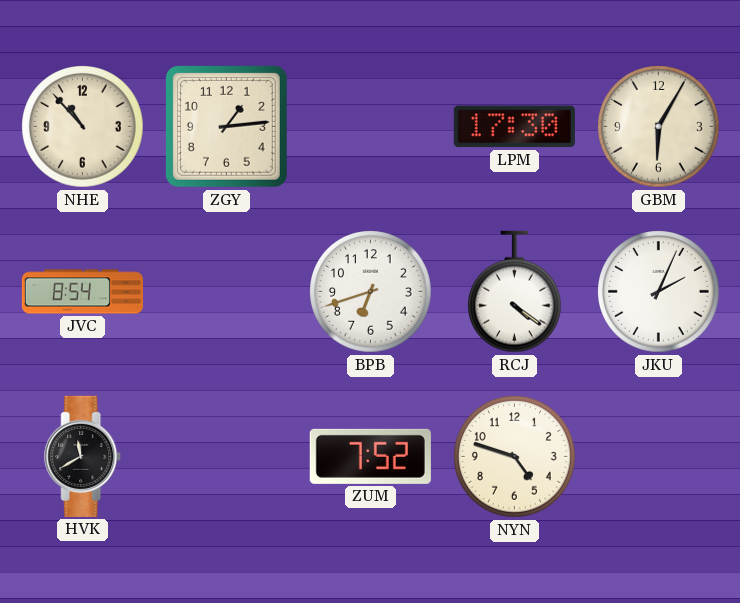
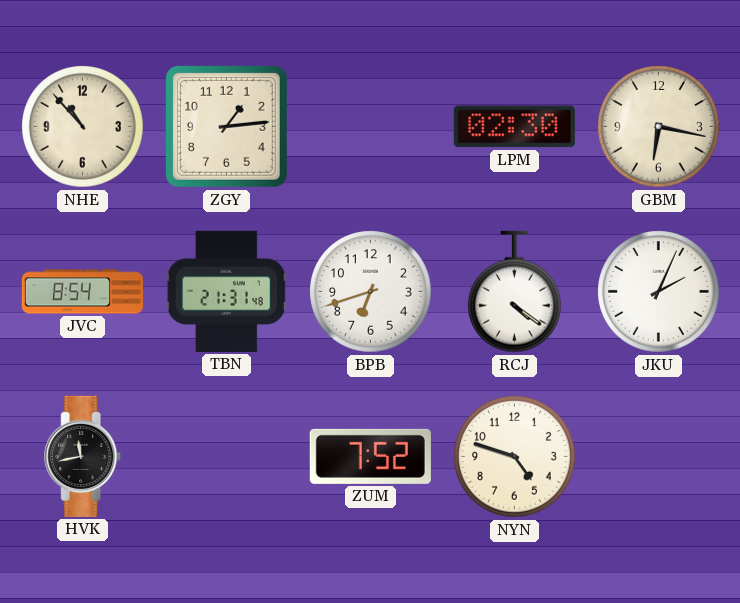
LPM: 17:30 -> 02:30 (514, 127)
GBM: 6:05 -> 6:17 (659, 127)
TBN: none -> 21:31 (226, 291)
HVK: 11:40 -> 11:43 (83, 456)
